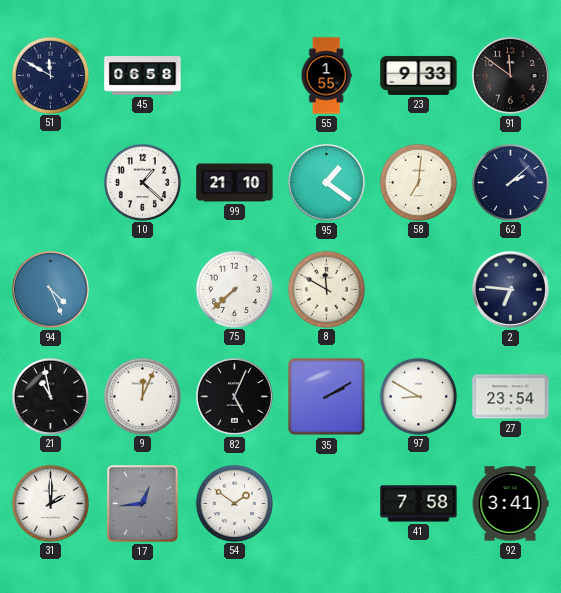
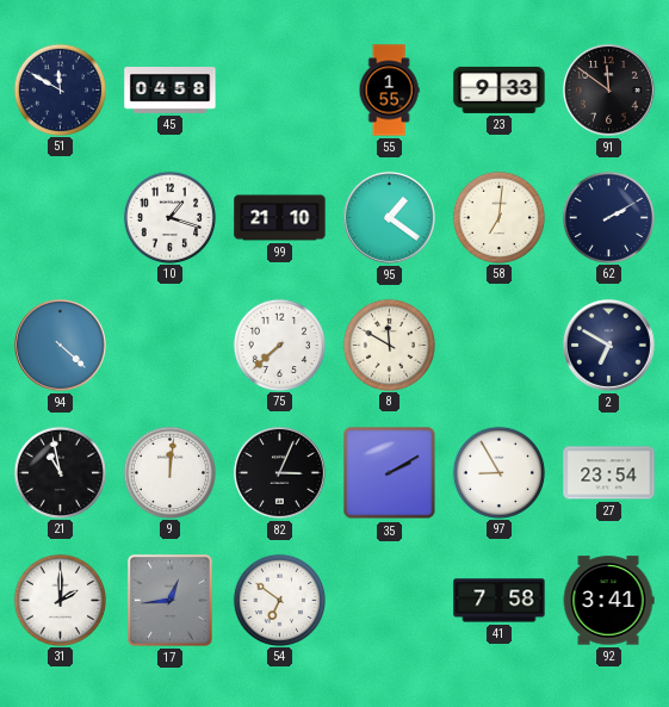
45: 06:58 -> 04:58 (171, 91)
10: 1:22 -> 1:18 (169, 217)
62: 2:08 -> 2:10 (608, 217)
94: 4:26 -> 4:22 (60, 345)
2: 6:46 -> 6:50 (608, 345)
9: 12:04 -> 12:01 (169, 472)
82: 5:04 -> 3:04 (279, 472)
97: 8:50 -> 8:55 (498, 472)
54: 1:51 -> 6:51 (279, 600)
